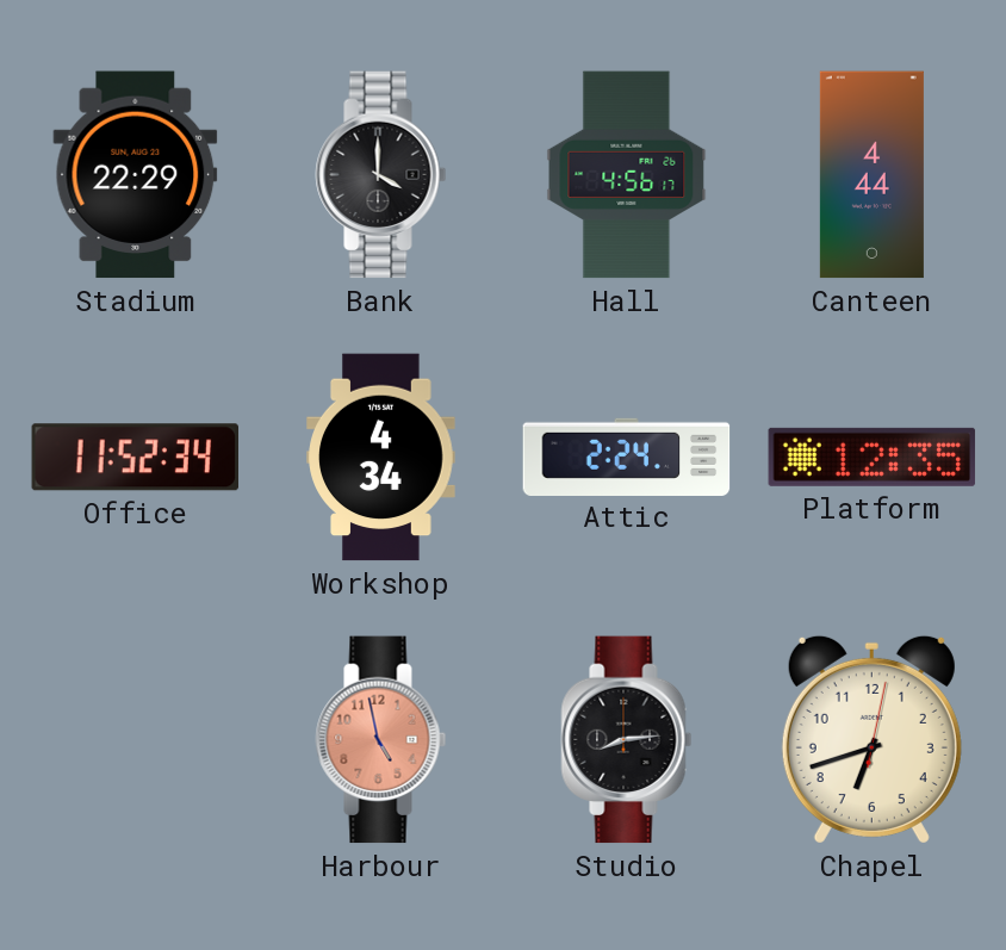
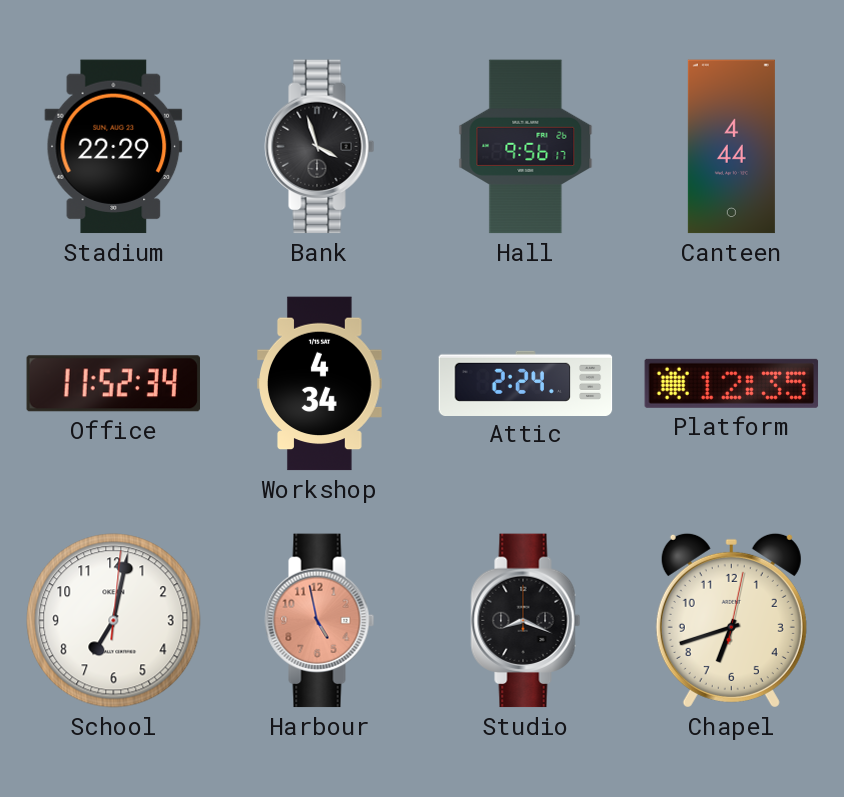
Bank: 4:00 -> 3:57 (320, 147)
Hall: 4:56 -> 9:56 (526, 147)
School: none -> 7:02 (114, 621)
Studio: 8:14 -> 8:19 (526, 621)
